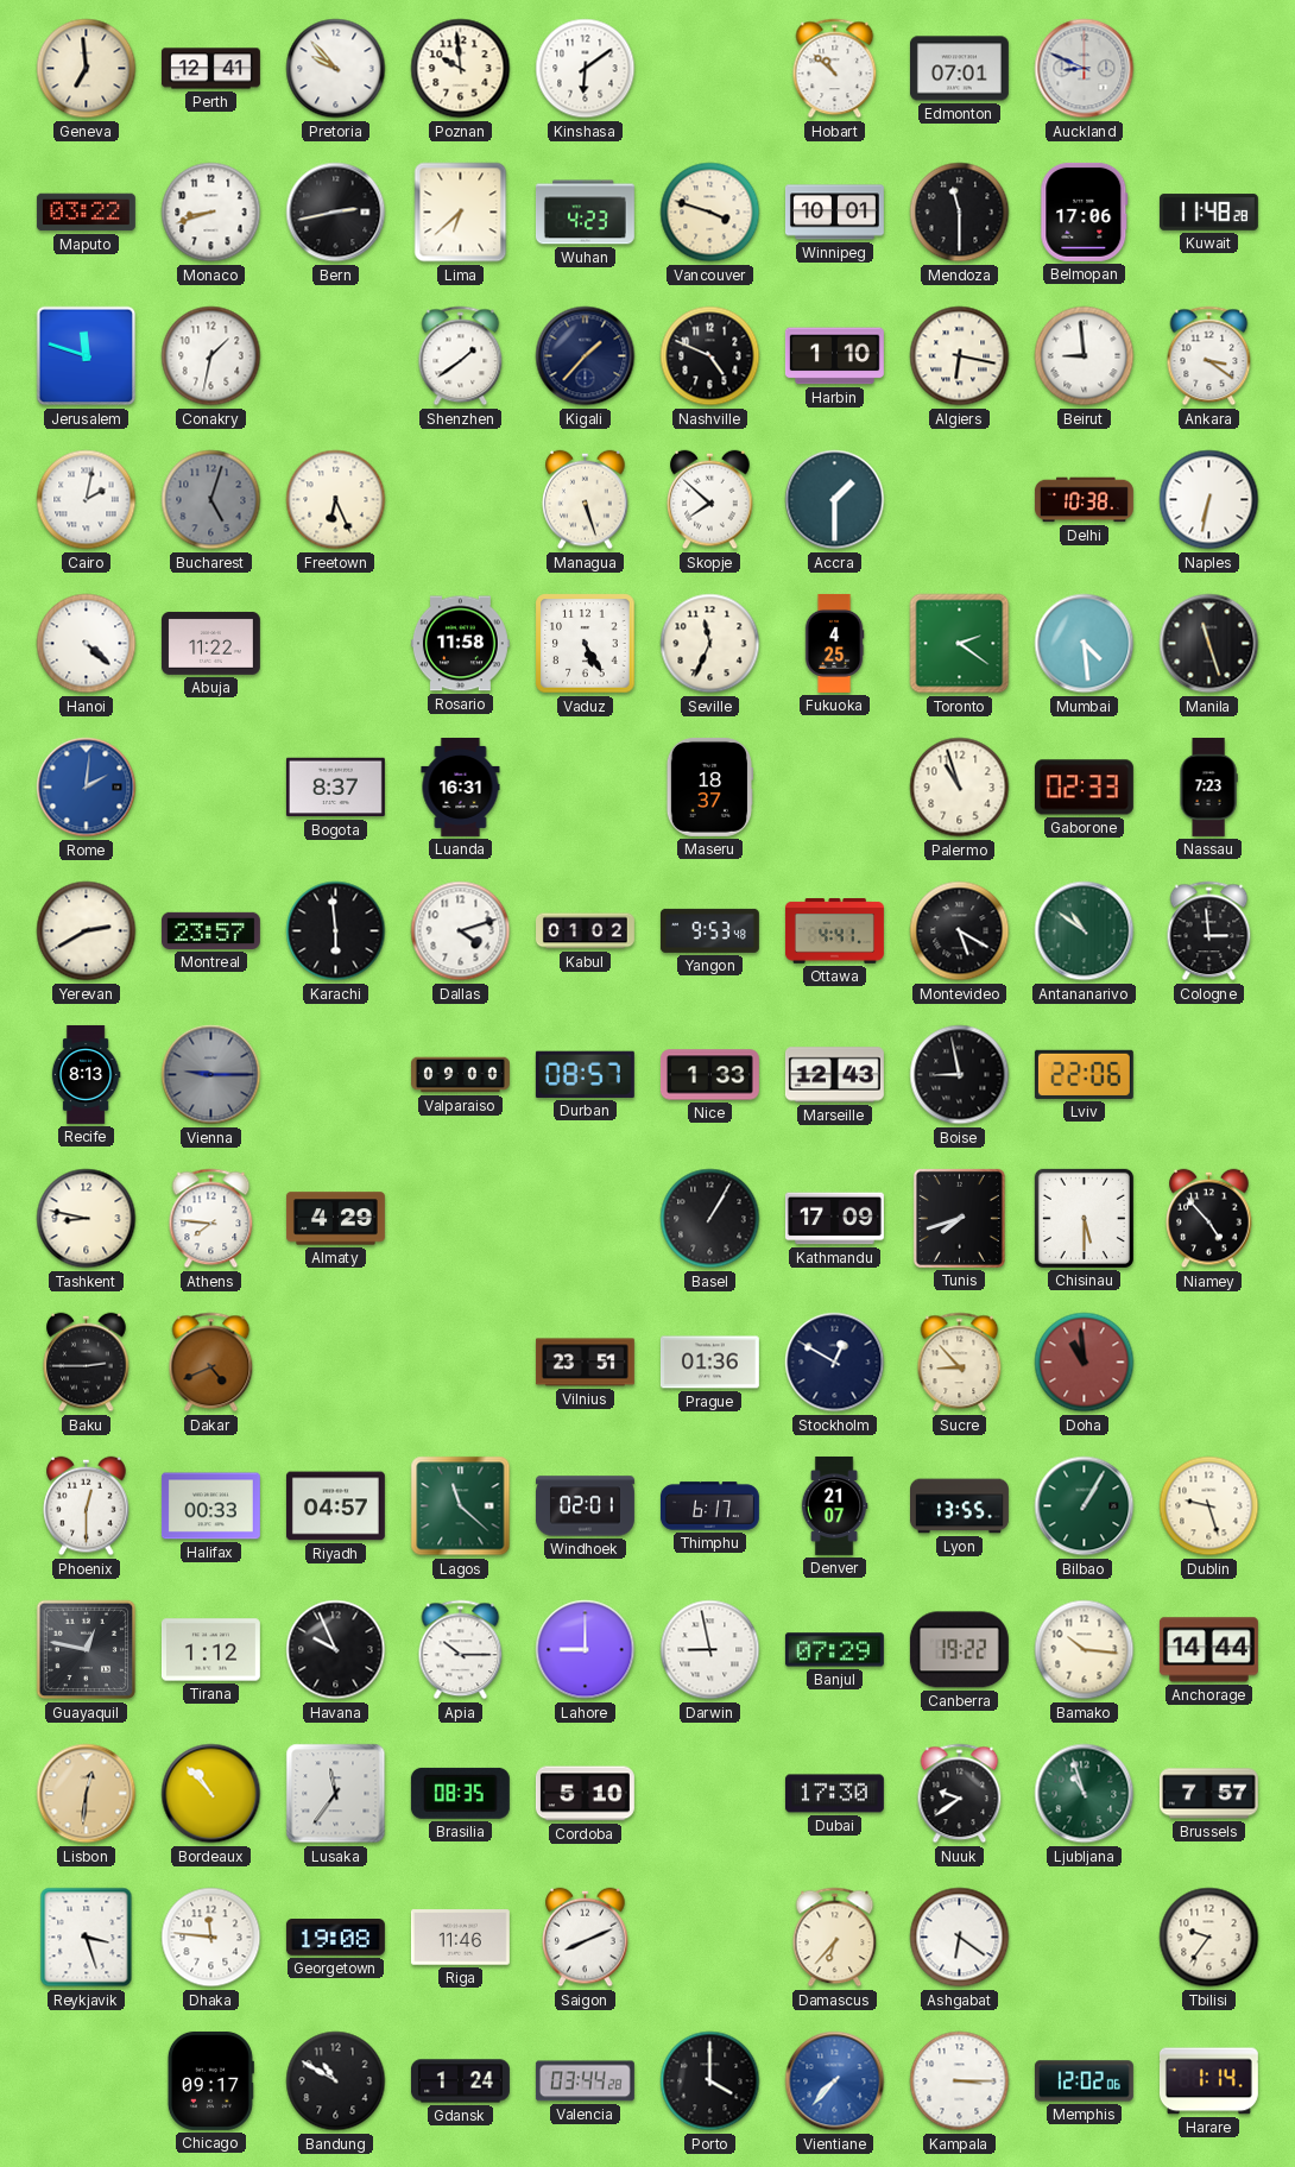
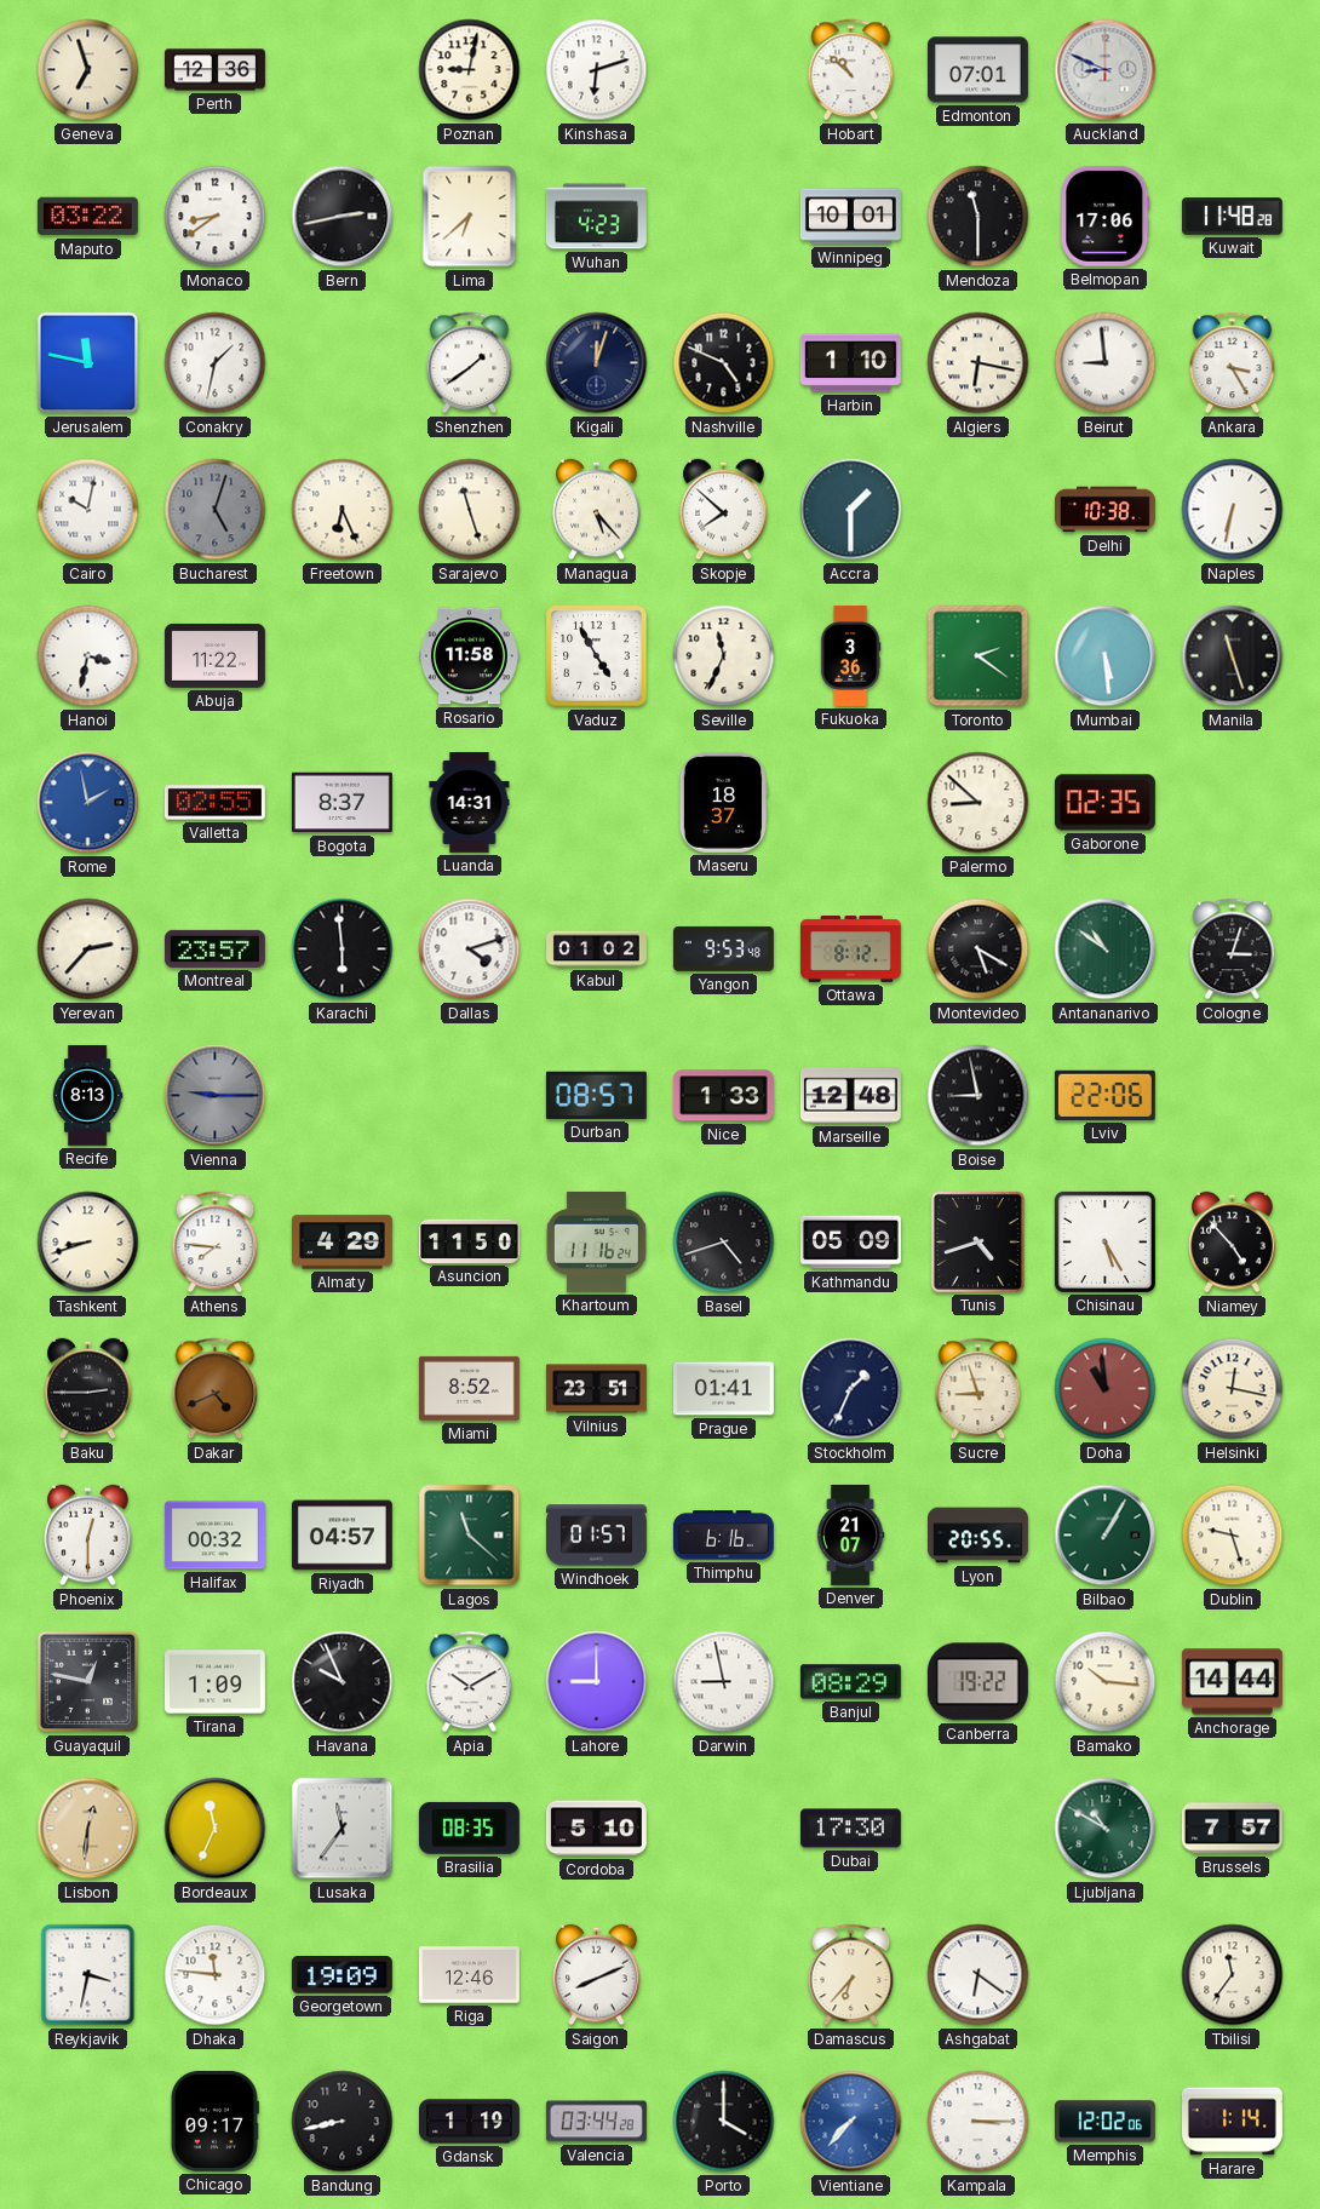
Geneva: 6:59 -> 6:57 (88, 70)
Perth: 12:41 -> 12:36 (214, 70)
Pretoria: 9:53 -> none (336, 69)
Poznan: 9:59 -> 9:02 (470, 70)
Kinshasa: 6:09 -> 6:12 (597, 70)
Monaco: 8:42 -> 8:39 (216, 217)
Vancouver: 3:48 -> none (710, 213)
Jerusalem: 11:48 -> 11:47 (88, 363)
Kigali: 1:37 -> 12:03 (597, 363)
Ankara: 3:21 -> 3:25 (1233, 363)
Cairo: 2:02 -> 10:02 (88, 510)
Sarajevo: none -> 11:27 (470, 510)
Managua: 5:27 -> 5:23 (597, 510)
Hanoi: 4:22 -> 3:32 (88, 656)
Vaduz: 5:25 -> 4:55 (597, 656)
Fukuoka: 4:25 -> 3:36 (850, 655)
Mumbai: 4:29 -> 5:29 (1106, 656)
Rome: 2:01 -> 1:58 (88, 803)
Valletta: none -> 02:55 (214, 803)
Luanda: 16:31 -> 14:31 (470, 803)
Palermo: 10:57 -> 8:52 (978, 803)
Gaborone: 02:33 -> 02:35 (1104, 803)
Nassau: 7:23 -> none (1208, 788)
Yerevan: 2:40 -> 2:37 (88, 949)
Ottawa: 4:41 -> 8:12 (851, 949)
Cologne: 2:59 -> 3:03 (1233, 949)
Valparaiso: 09:00 -> none (461, 1075)
Marseille: 12:43 -> 12:48 (850, 1096)
Tashkent: 8:47 -> 8:42 (88, 1243)
Asuncion: none -> 11:50 (469, 1241)
Khartoum: none -> 11:16 (596, 1241)
Basel: 1:05 -> 4:42 (724, 1243)
Kathmandu: 17:09 -> 05:09 (850, 1243)
Tunis: 7:42 -> 4:42 (977, 1241)
Chisinau: 5:30 -> 5:25 (1104, 1241)
Miami: none -> 8:52 (469, 1388)
Prague: 01:36 -> 01:41 (723, 1389)
Stockholm: 12:50 -> 1:34 (851, 1389)
Sucre: 8:53 -> 8:57 (978, 1389)
Helsinki: none -> 12:17 (1233, 1389)
Halifax: 00:33 -> 00:32 (214, 1536)
Windhoek: 02:01 -> 01:57 (596, 1536)
Thimphu: 6:17 -> 6:16 (723, 1536)
Lyon: 13:55 -> 20:55 (978, 1536)
Tirana: 1:12 -> 1:09 (214, 1682)
Apia: 10:15 -> 10:10 (470, 1682)
Banjul: 07:29 -> 08:29 (850, 1682)
Bordeaux: 10:53 -> 11:34 (216, 1829)
Nuuk: 9:39 -> none (960, 1794)
Ljubljana: 10:57 -> 10:50 (1106, 1829)
Reykjavik: 3:27 -> 3:32 (88, 1975)
Georgetown: 19:08 -> 19:09 (342, 1975)
Riga: 11:46 -> 12:46 (469, 1975)
Tbilisi: 9:36 -> 11:36 (1233, 1975)
Bandung: 10:50 -> 8:43 (343, 2122)
Gdansk: 1:24 -> 1:19 (469, 2122)
